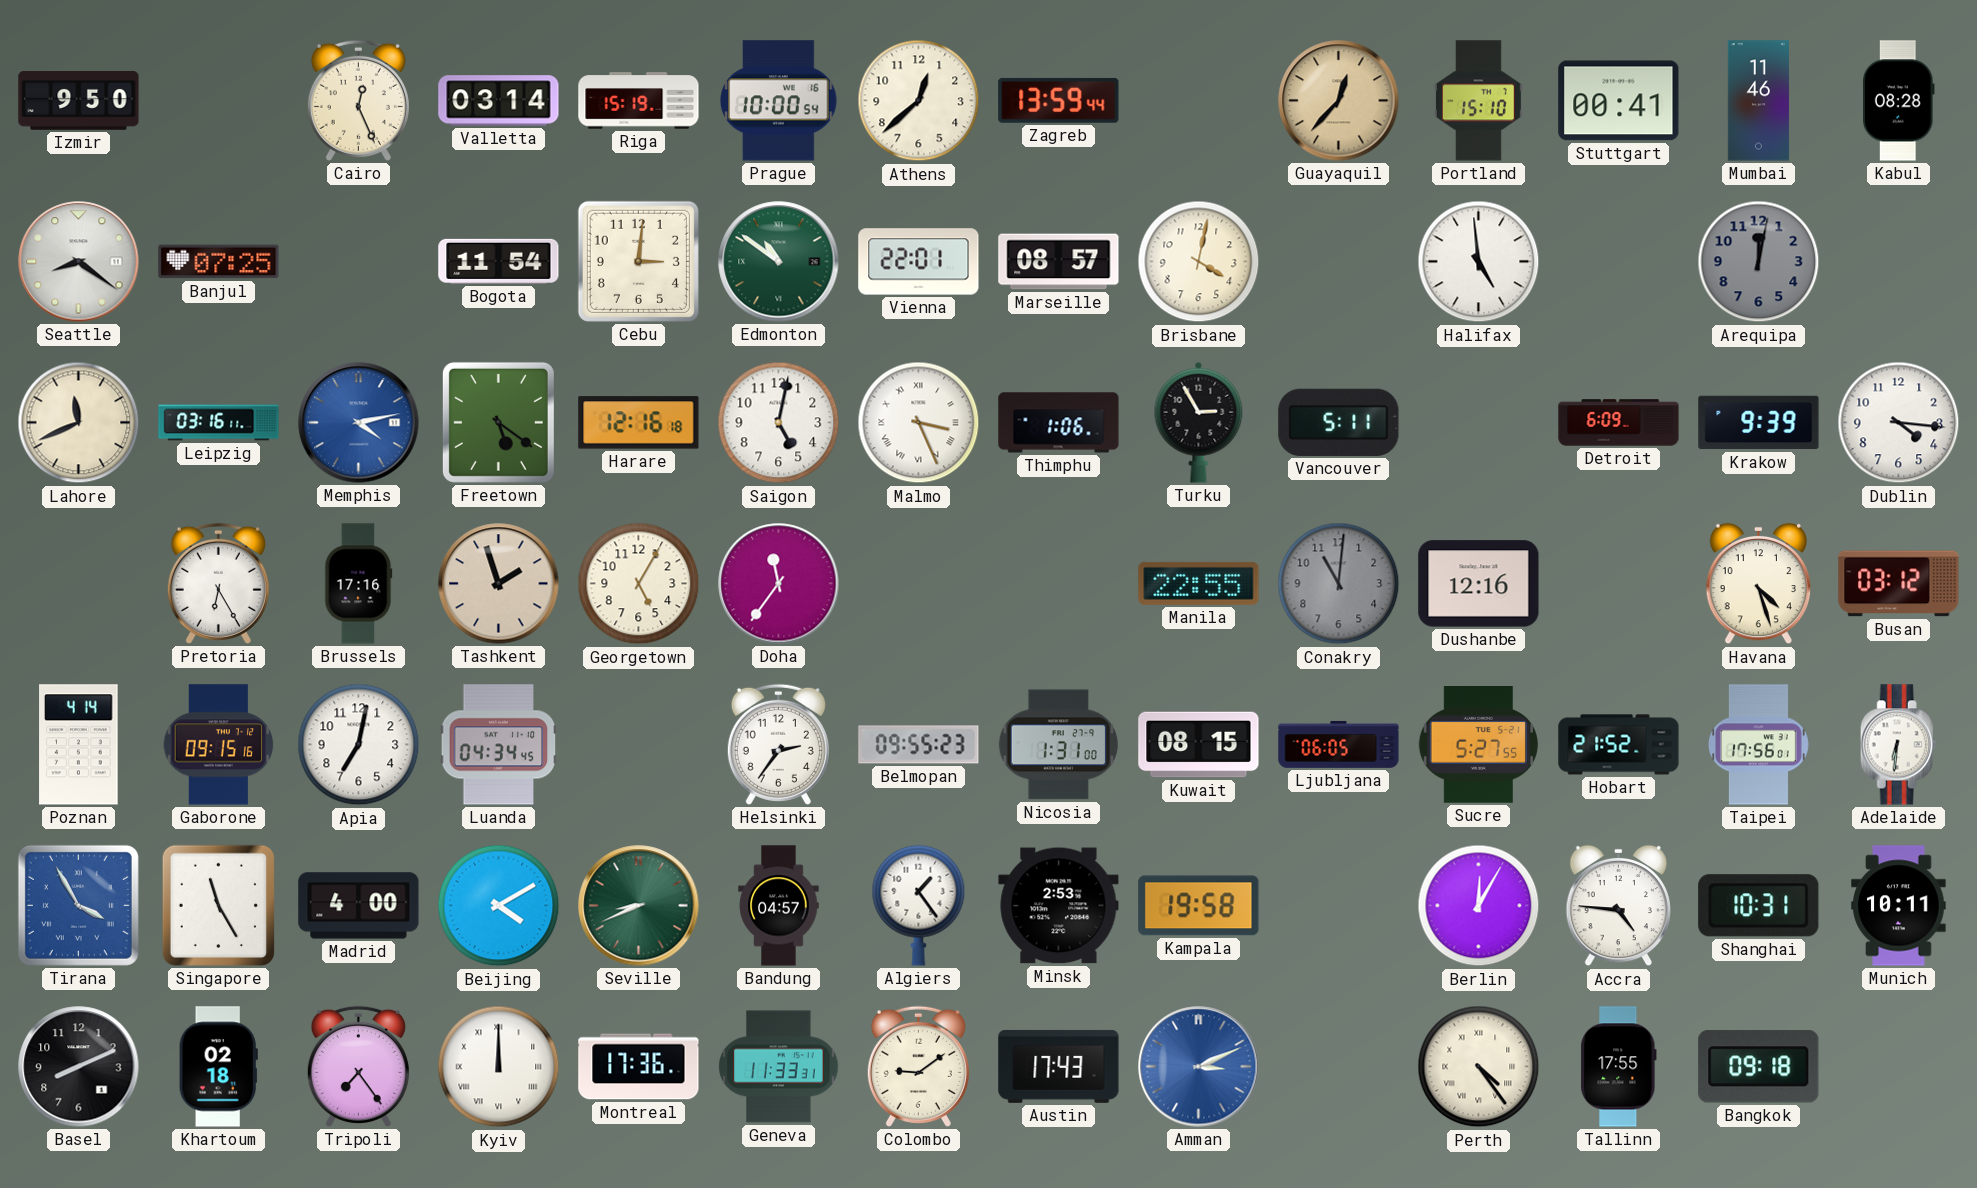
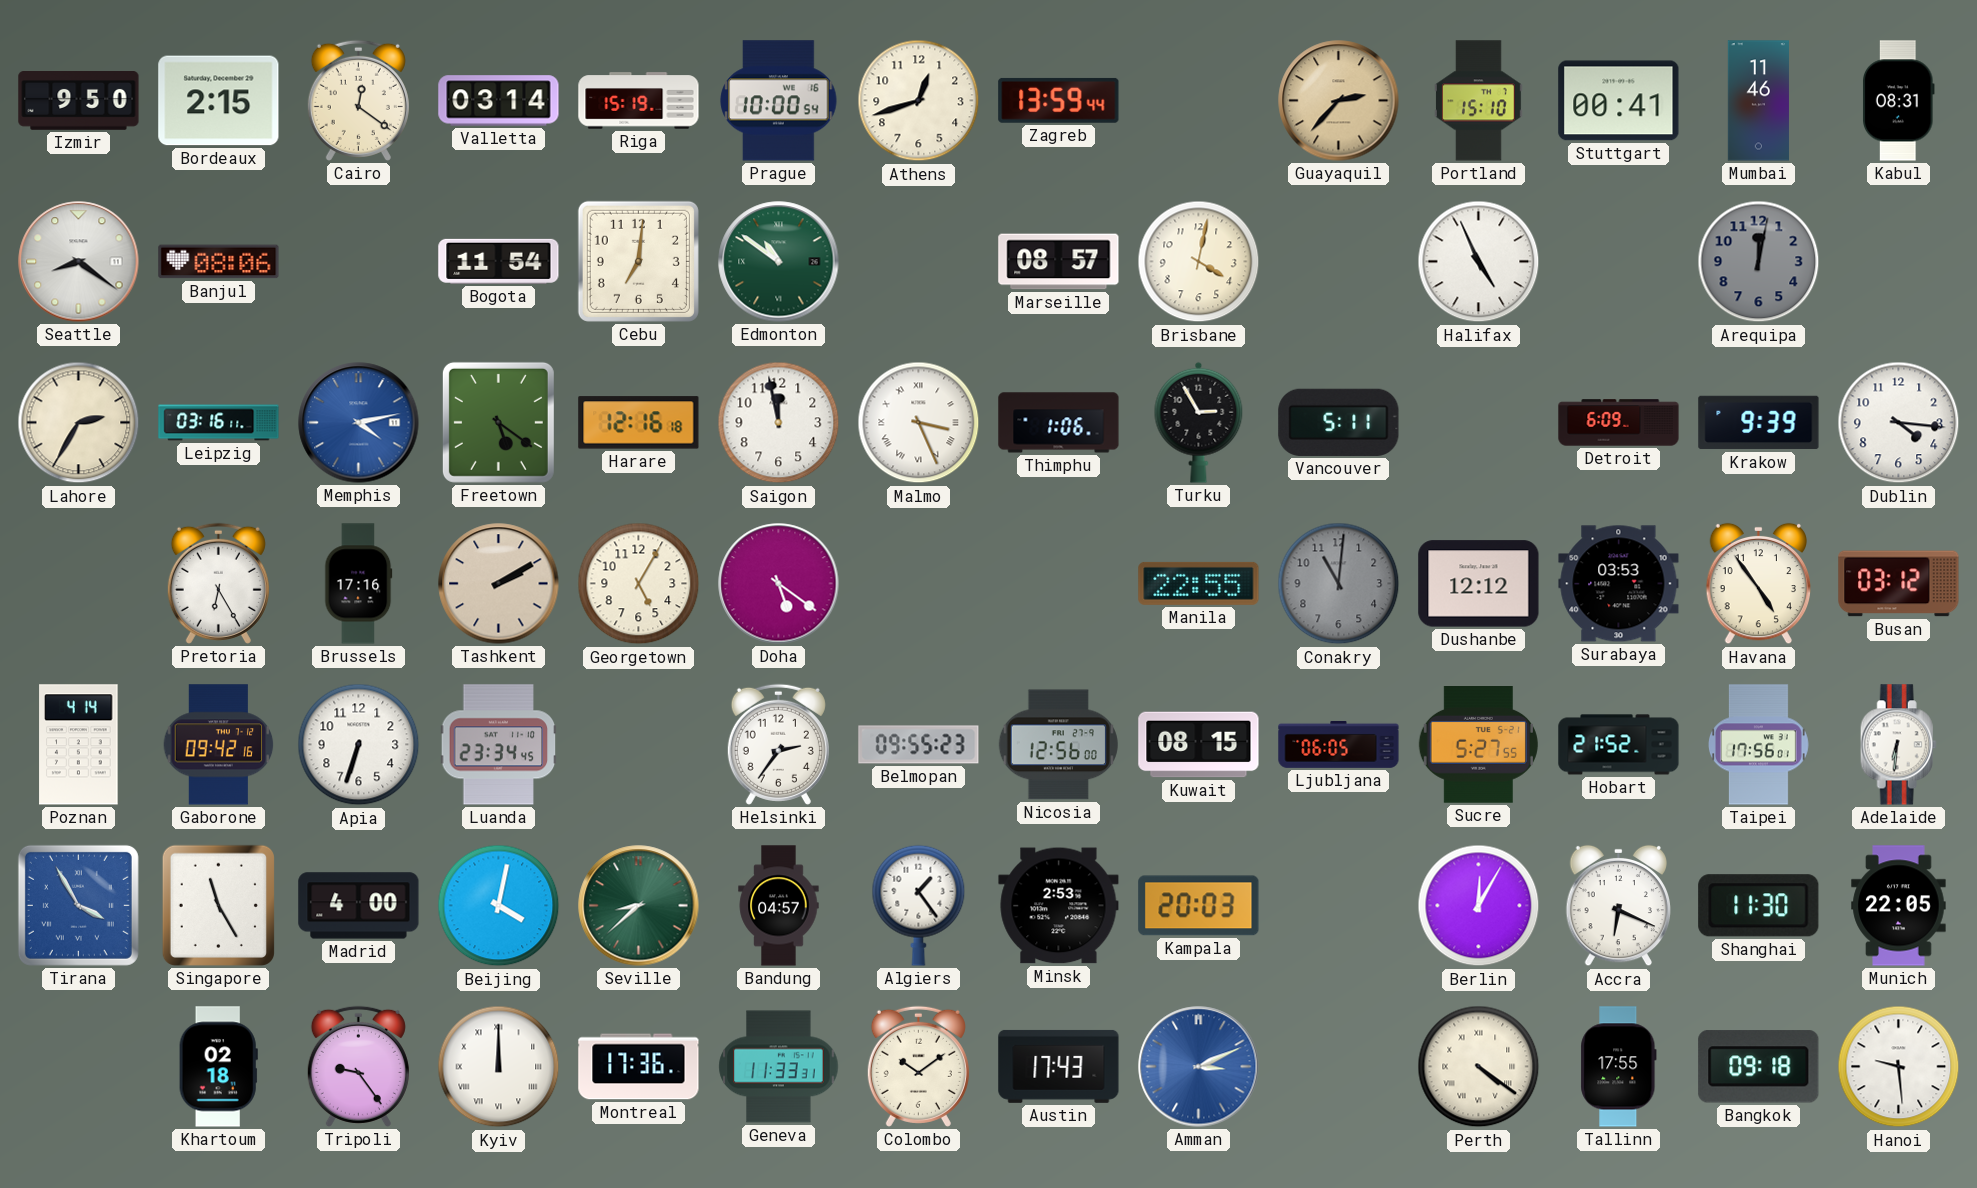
Bordeaux: none -> 2:15 (219, 101)
Cairo: 12:26 -> 12:21 (358, 100)
Athens: 12:38 -> 12:42 (919, 101)
Guayaquil: 12:37 -> 2:37 (1339, 101)
Kabul: 08:28 -> 08:31 (1899, 101)
Banjul: 07:25 -> 08:06 (219, 262)
Cebu: 3:01 -> 7:01 (638, 261)
Vienna: 22:01 -> none (919, 262)
Halifax: 4:59 -> 4:56 (1479, 262)
Lahore: 11:41 -> 2:35 (79, 423)
Saigon: 5:02 -> 11:58 (779, 423)
Tashkent: 1:57 -> 2:10 (499, 584)
Doha: 11:36 -> 5:21 (779, 584)
Dushanbe: 12:16 -> 12:12 (1479, 584)
Surabaya: none -> 03:53 (1619, 584)
Havana: 4:27 -> 4:54 (1758, 584)
Gaborone: 09:15 -> 09:42 (219, 745)
Apia: 7:02 -> 6:33 (359, 745)
Luanda: 04:34 -> 23:34 (499, 745)
Nicosia: 1:31 -> 12:56 (1058, 745)
Beijing: 4:10 -> 4:02 (499, 906)
Seville: 8:41 -> 8:38 (639, 906)
Kampala: 19:58 -> 20:03 (1199, 906)
Accra: 4:46 -> 6:19 (1618, 906)
Shanghai: 10:31 -> 11:30 (1759, 906)
Munich: 10:11 -> 22:05 (1899, 906)
Basel: 8:11 -> none (79, 1067)
Tripoli: 7:24 -> 9:24 (358, 1066)
Colombo: 9:09 -> 10:09 (918, 1066)
Perth: 4:24 -> 4:21 (1479, 1067)
Hanoi: none -> 9:29 (1899, 1067)
